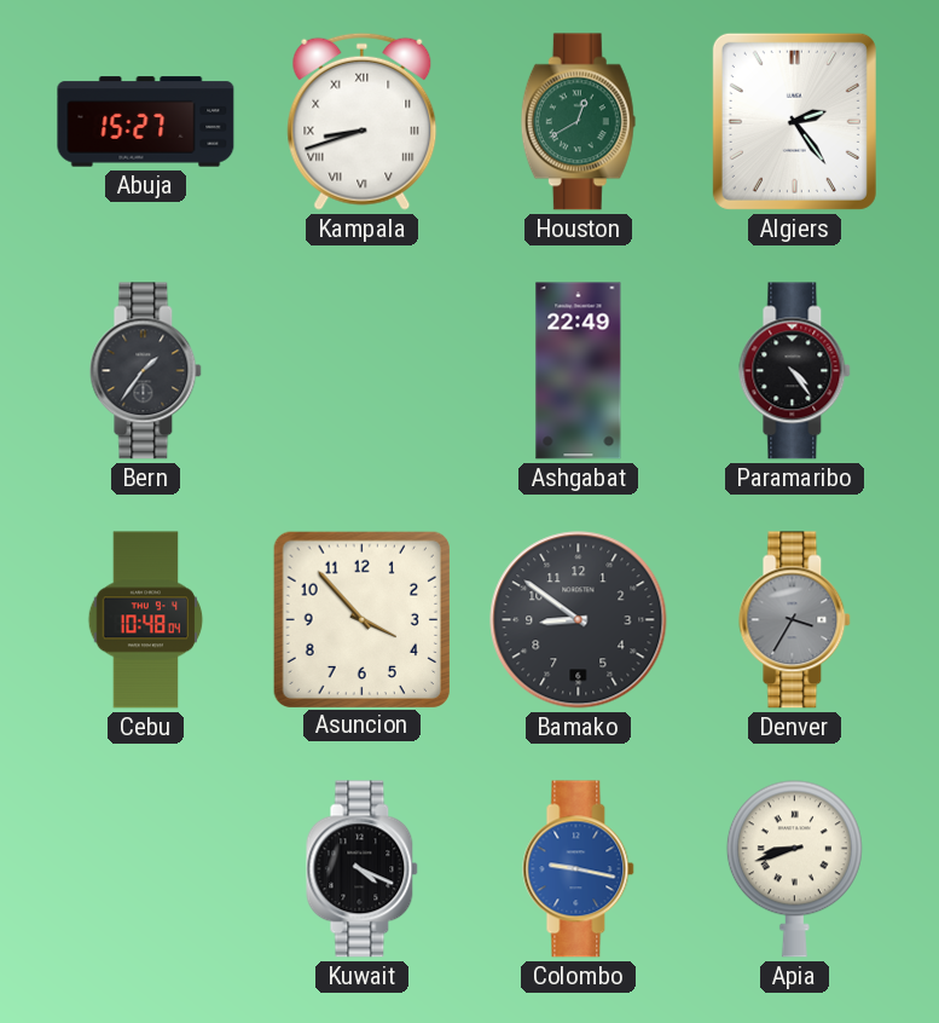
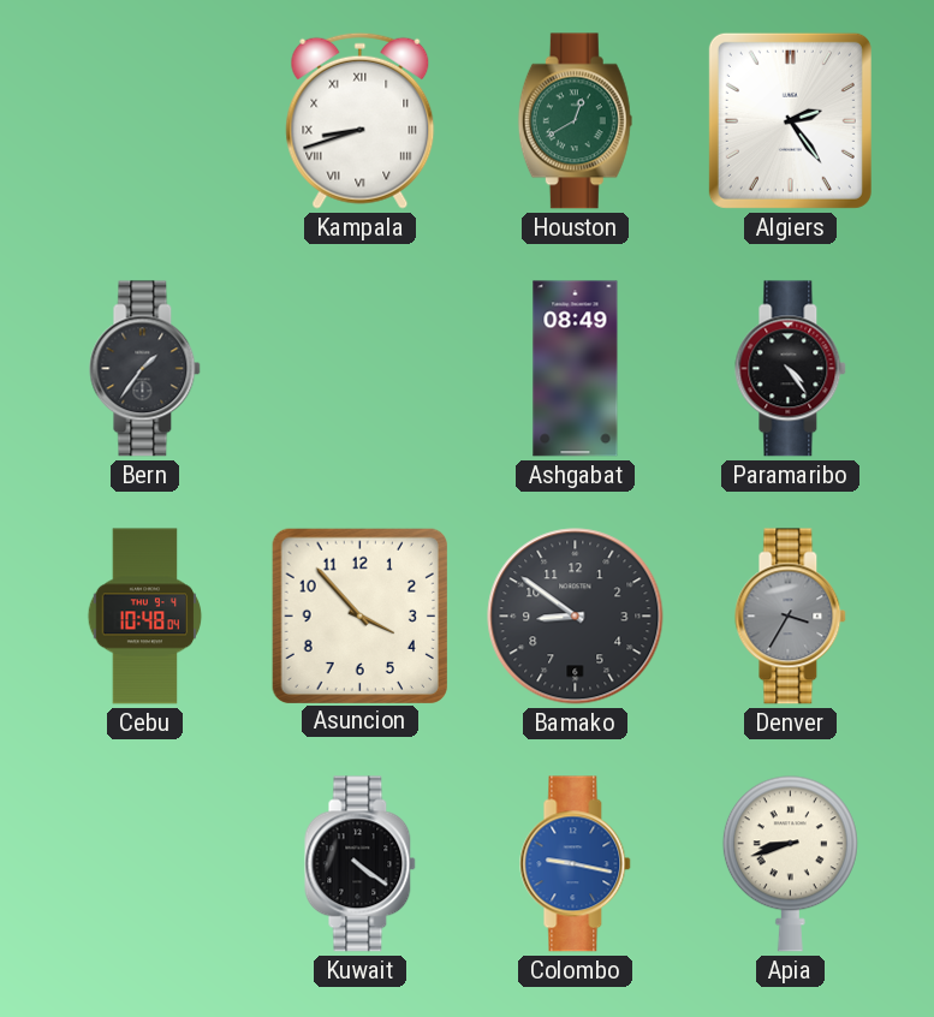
Abuja: 15:27 -> none (146, 122)
Ashgabat: 22:49 -> 08:49 (576, 369)
Kuwait: 4:19 -> 4:21 (361, 864)
